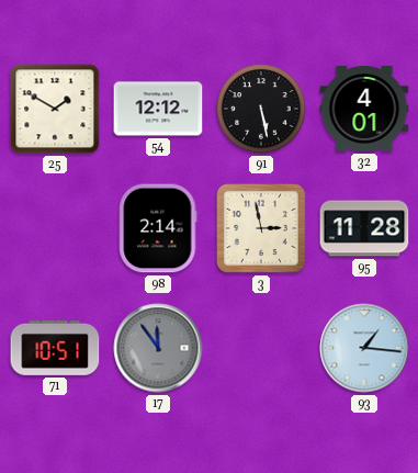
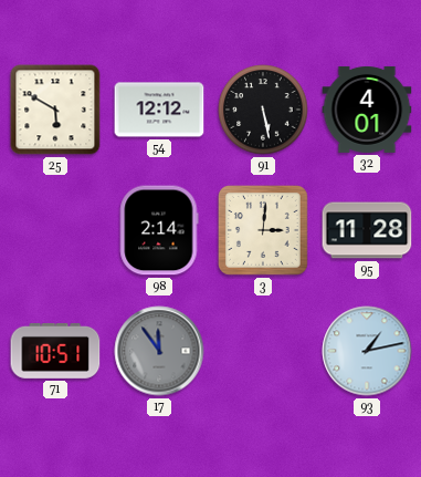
25: 1:50 -> 5:50 (55, 110)
3: 2:58 -> 3:01 (263, 230)
93: 1:16 -> 1:13 (367, 351)
